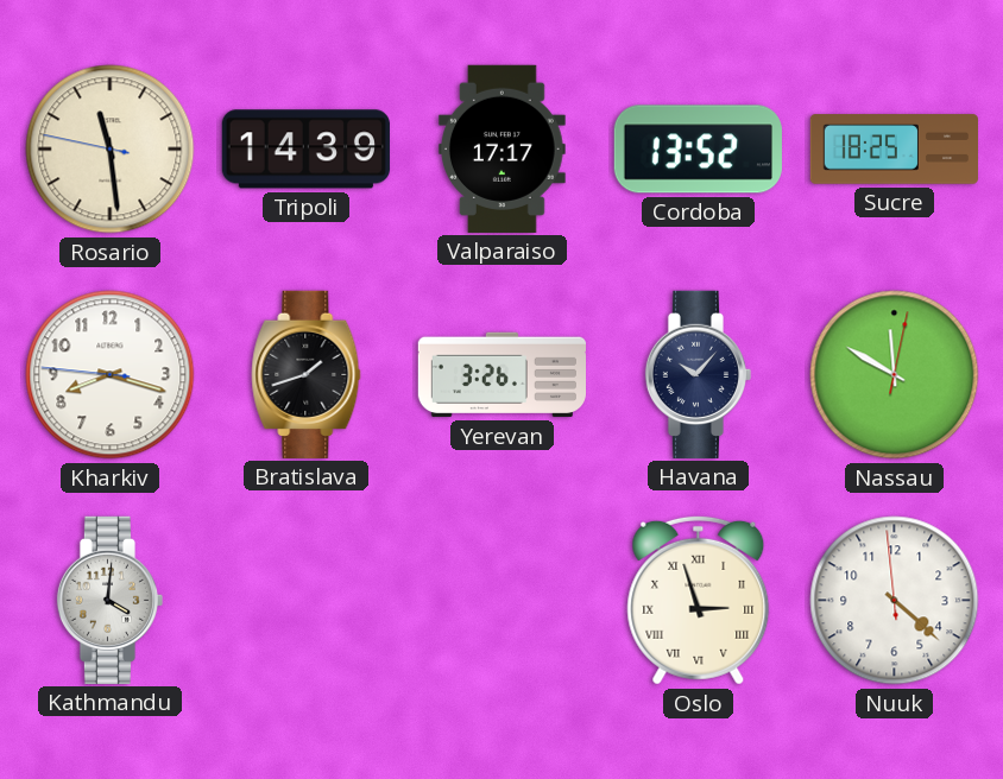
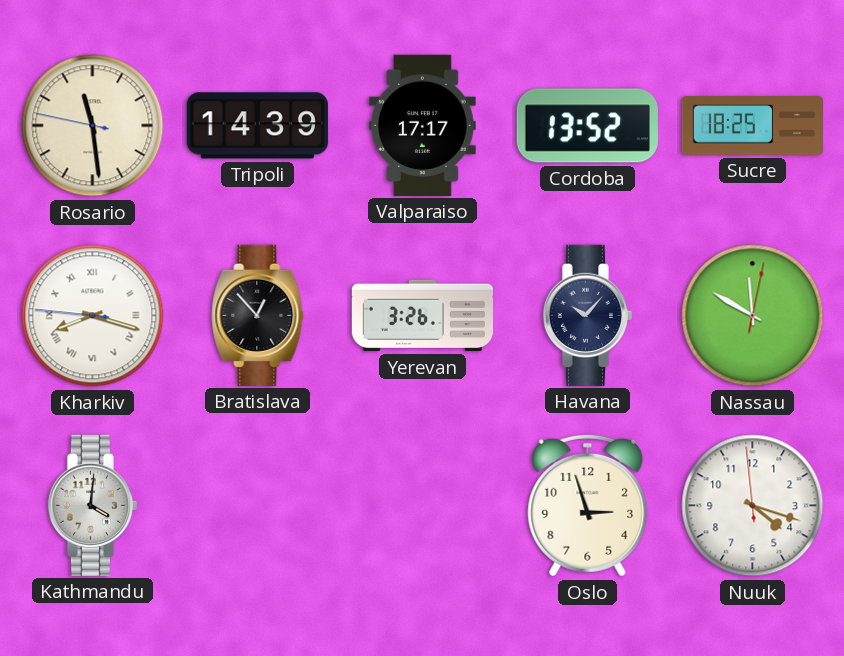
Kharkiv numerals: Arabic -> Roman (93, 316)
Bratislava: 1:42 -> 12:53 (258, 315)
Oslo numerals: Roman -> Arabic (588, 505)
Nuuk: 4:21 -> 4:17 (753, 506)
